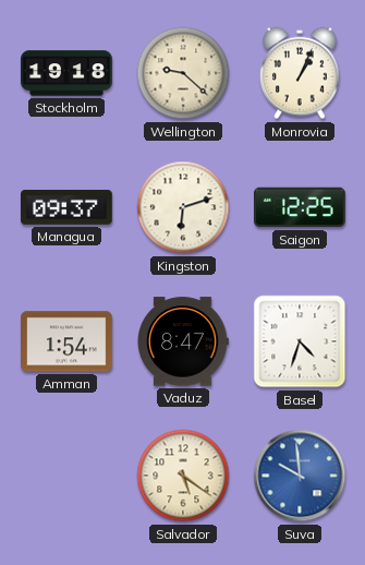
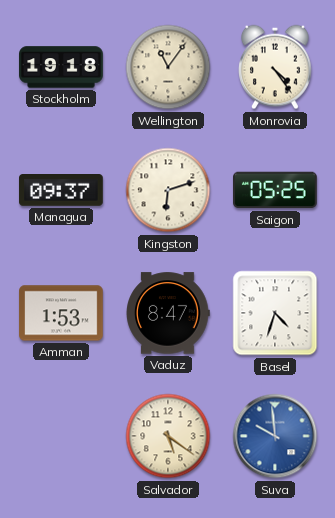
Wellington: 9:22 -> 11:06 (168, 67)
Monrovia: 1:04 -> 4:24 (276, 67)
Saigon: 12:25 -> 05:25 (276, 190)
Amman: 1:54 -> 1:53 (61, 313)
